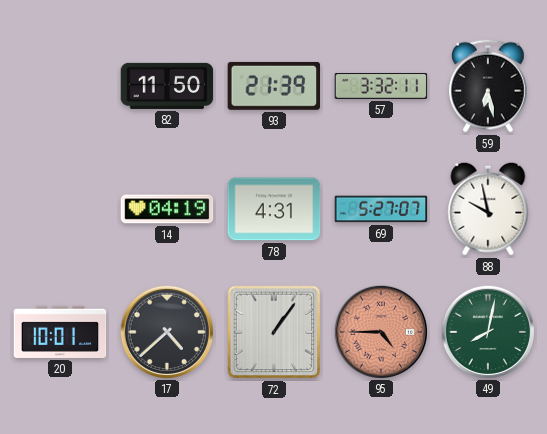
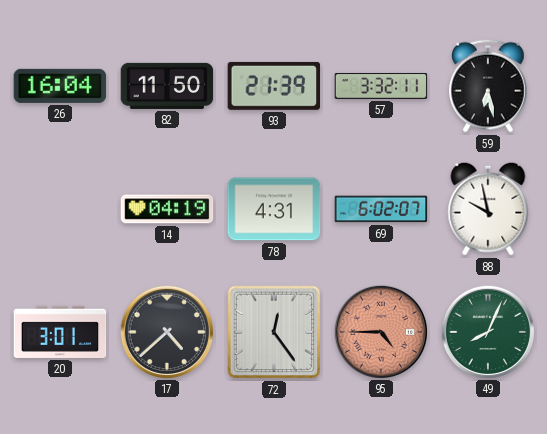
26: none -> 16:04 (60, 86)
69: 5:27 -> 6:02 (381, 209)
20: 10:01 -> 3:01 (60, 332)
72: 1:06 -> 12:24 (274, 332)
49: 8:02 -> 8:04 (487, 331)
